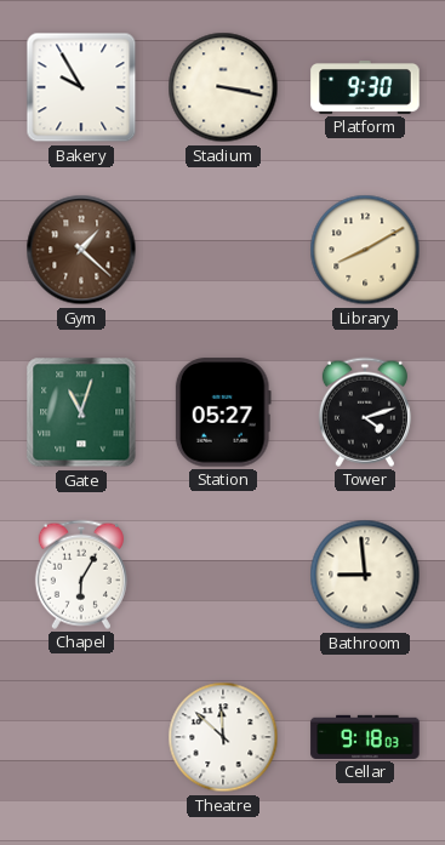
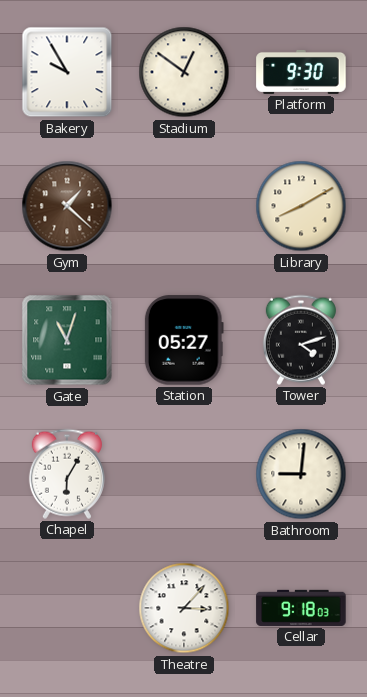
Stadium: 3:17 -> 12:51 (184, 72)
Bathroom: 8:59 -> 9:01 (301, 474)
Theatre: 11:52 -> 3:07 (184, 608)
